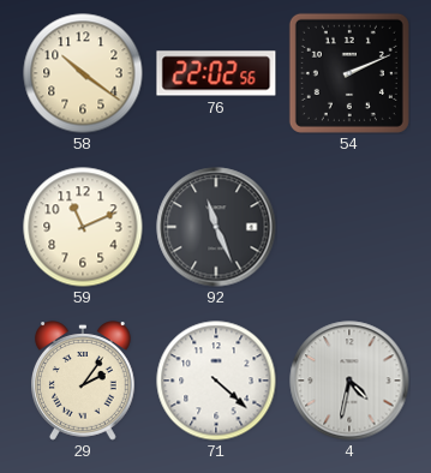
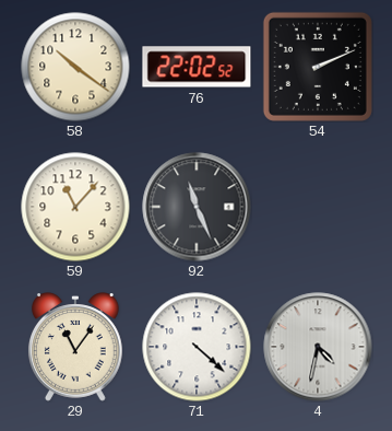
76: 22:02:56 -> 22:02:52 (197, 67)
59: 11:11 -> 11:07 (75, 207)
29: 2:06 -> 11:06 (75, 347)
